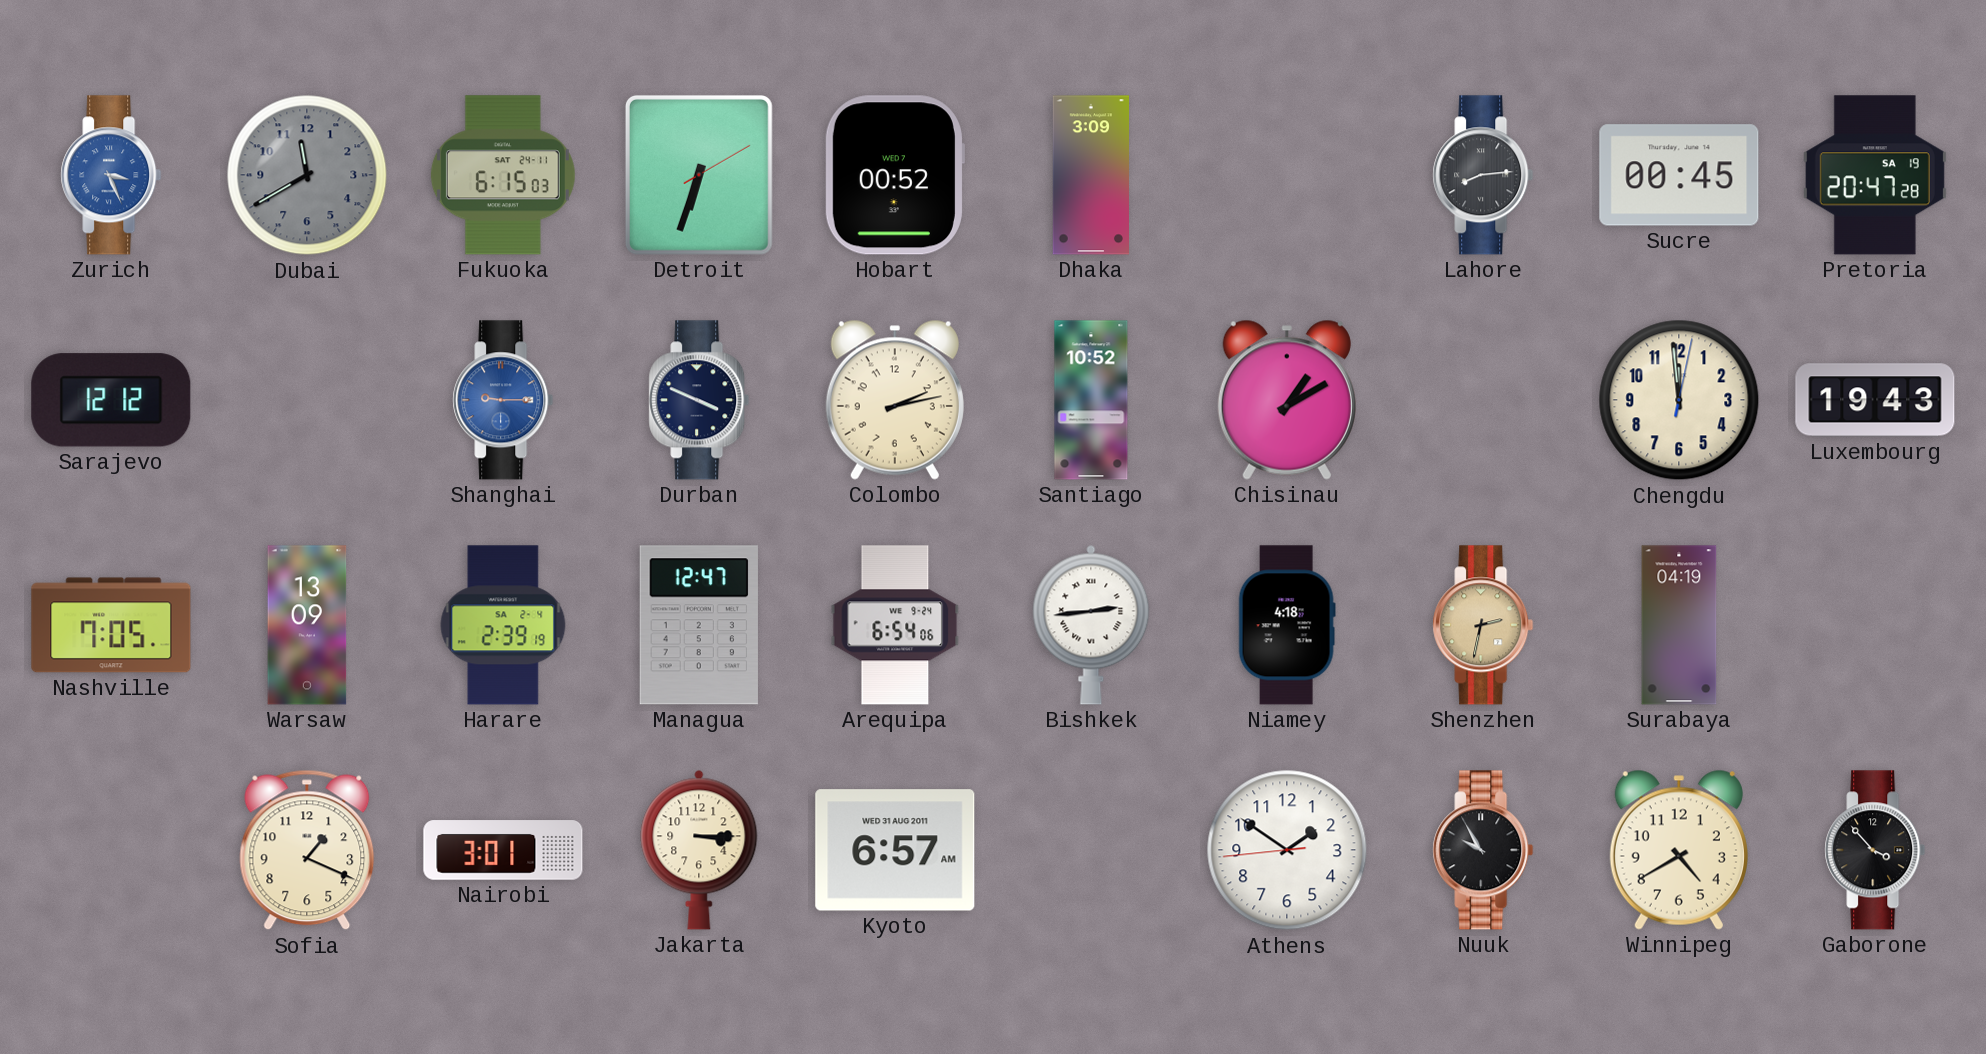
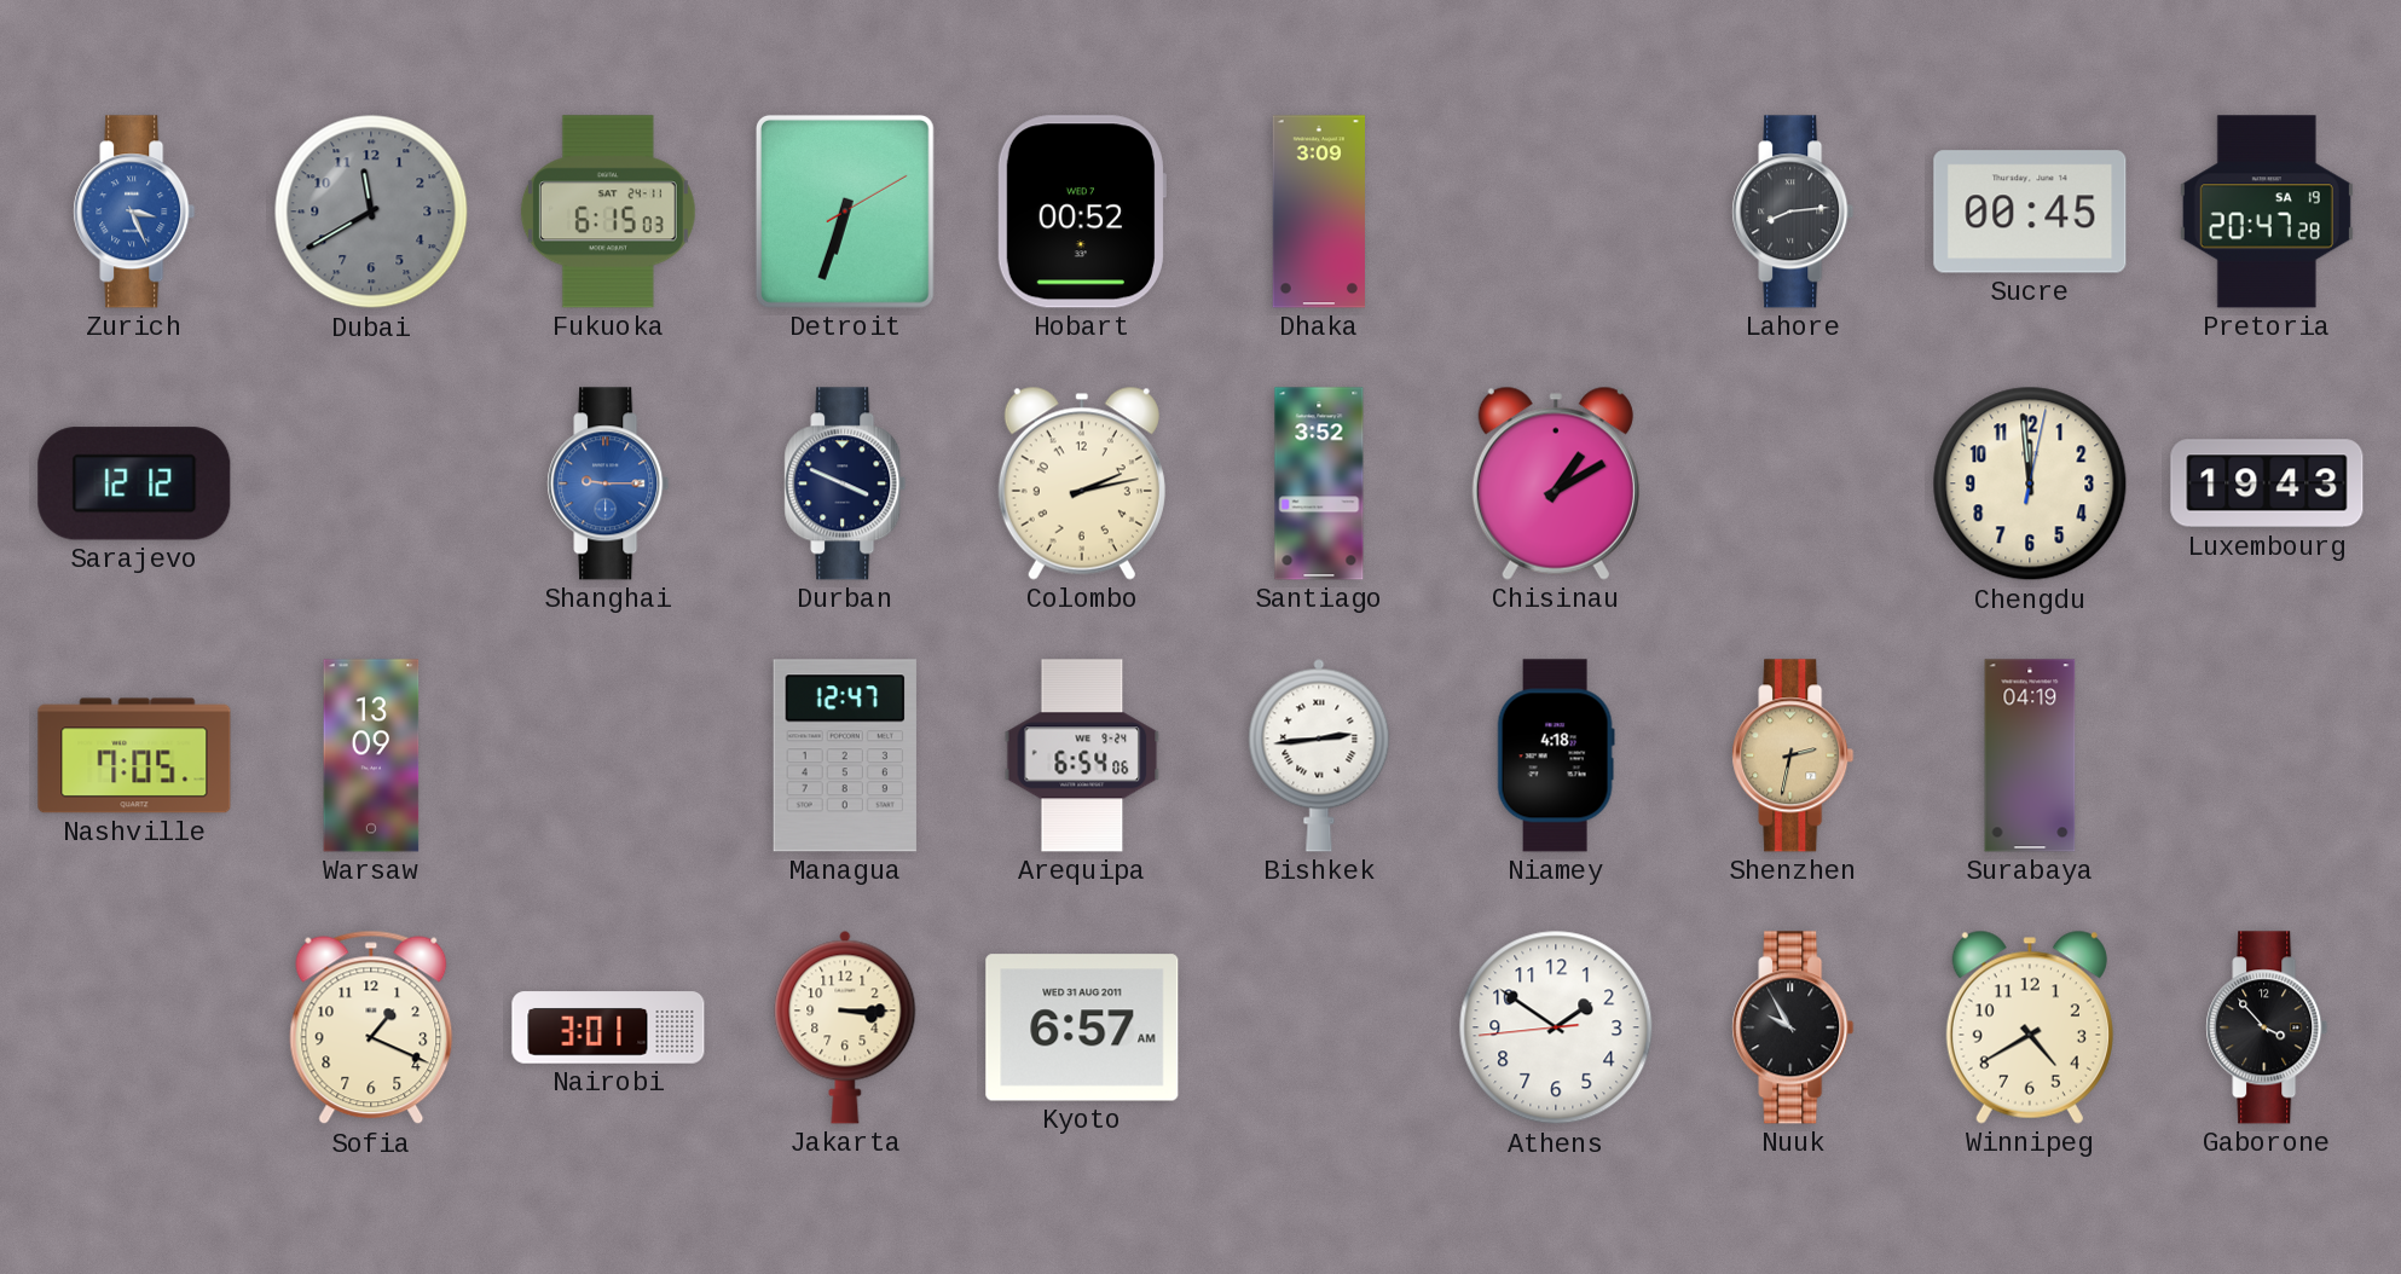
Santiago: 10:52 -> 3:52 (1319, 483)
Harare: 2:39 -> none (503, 625)
